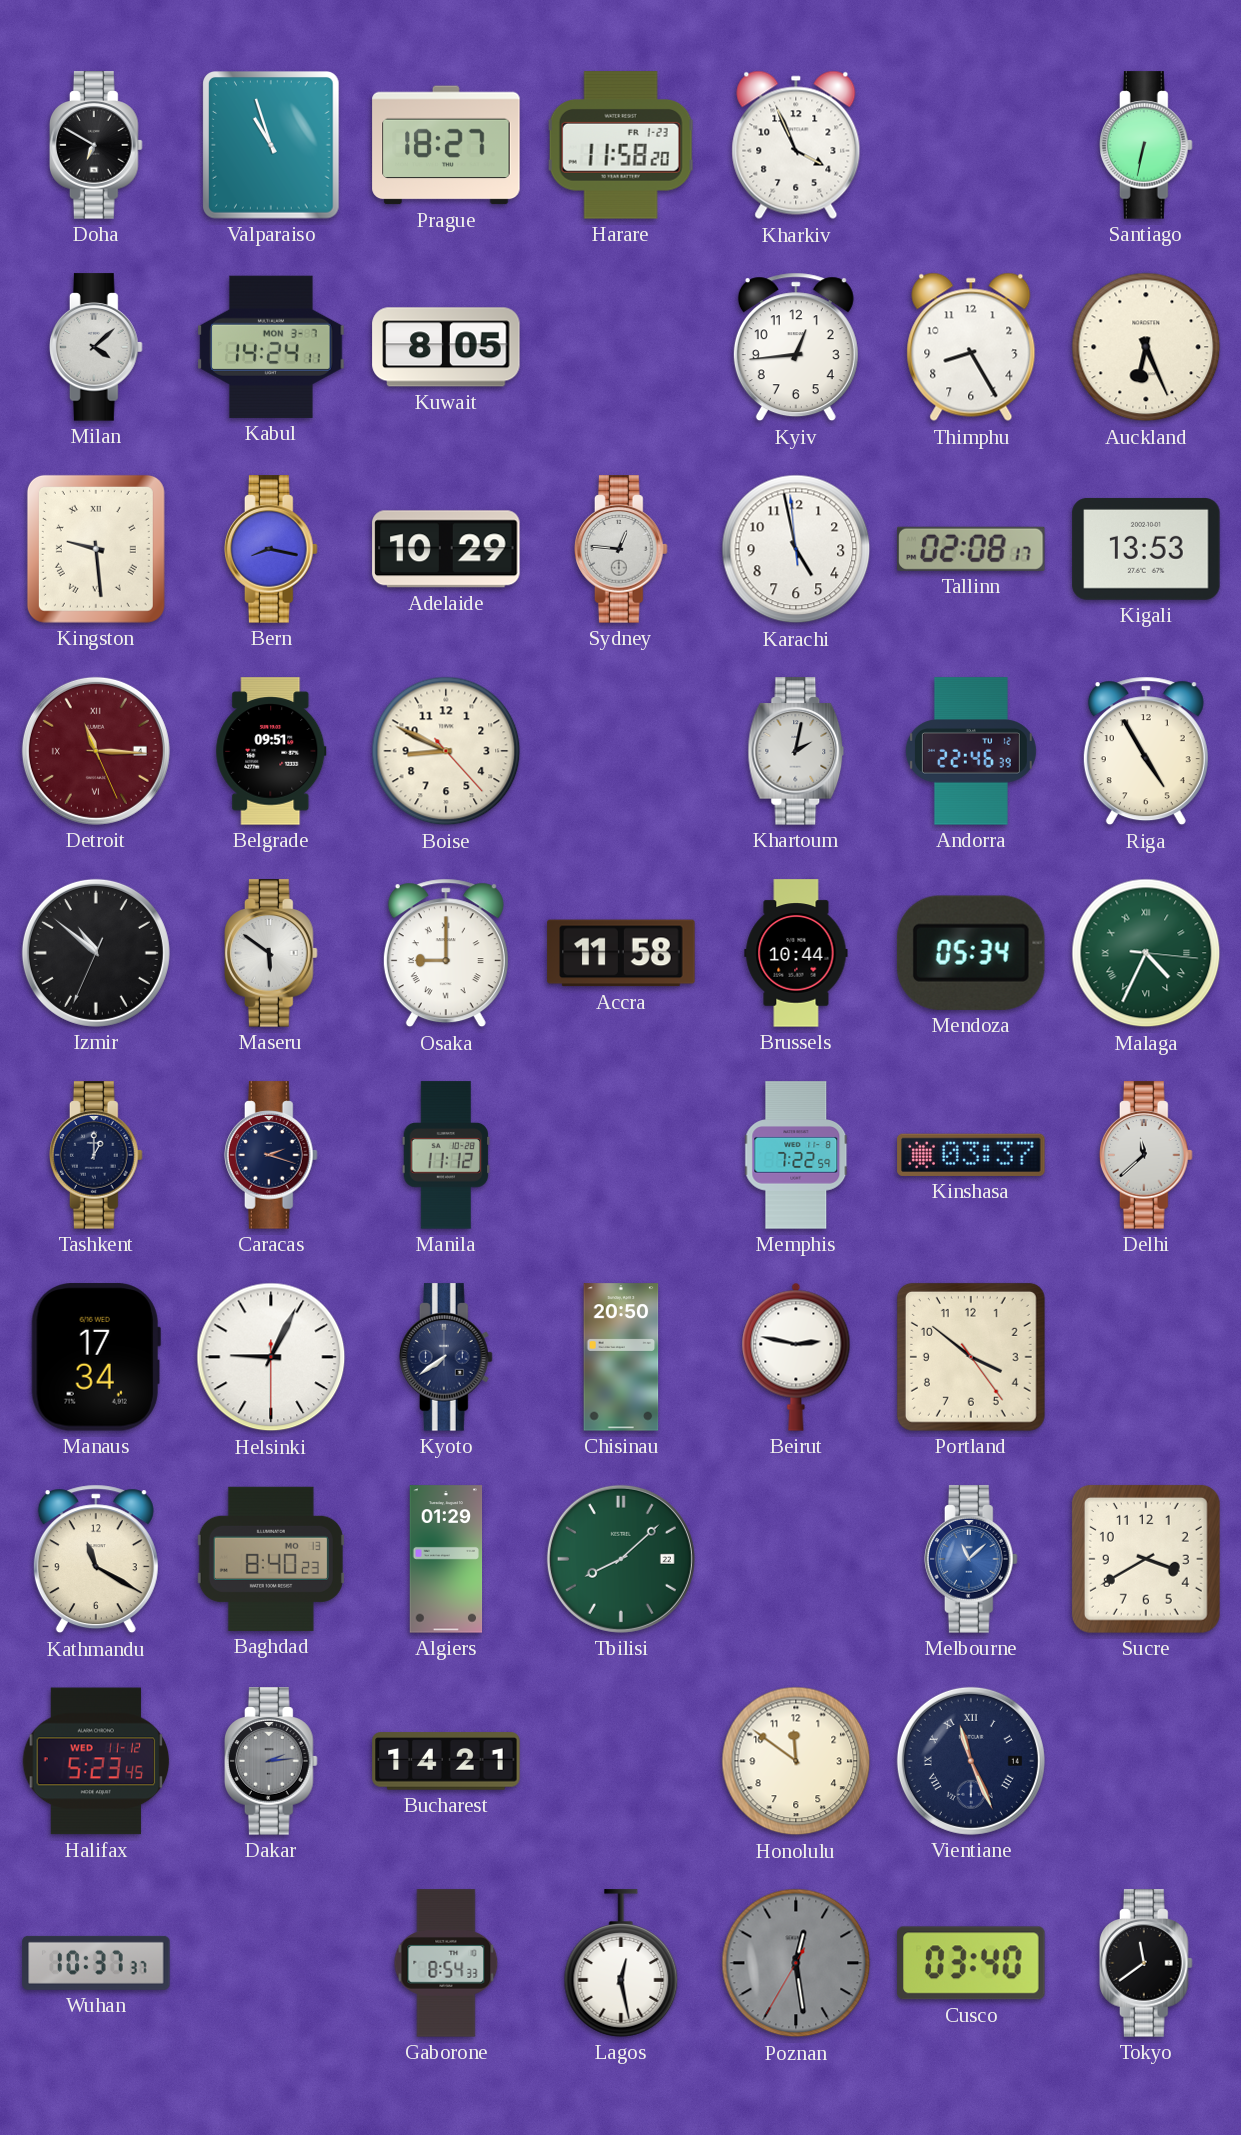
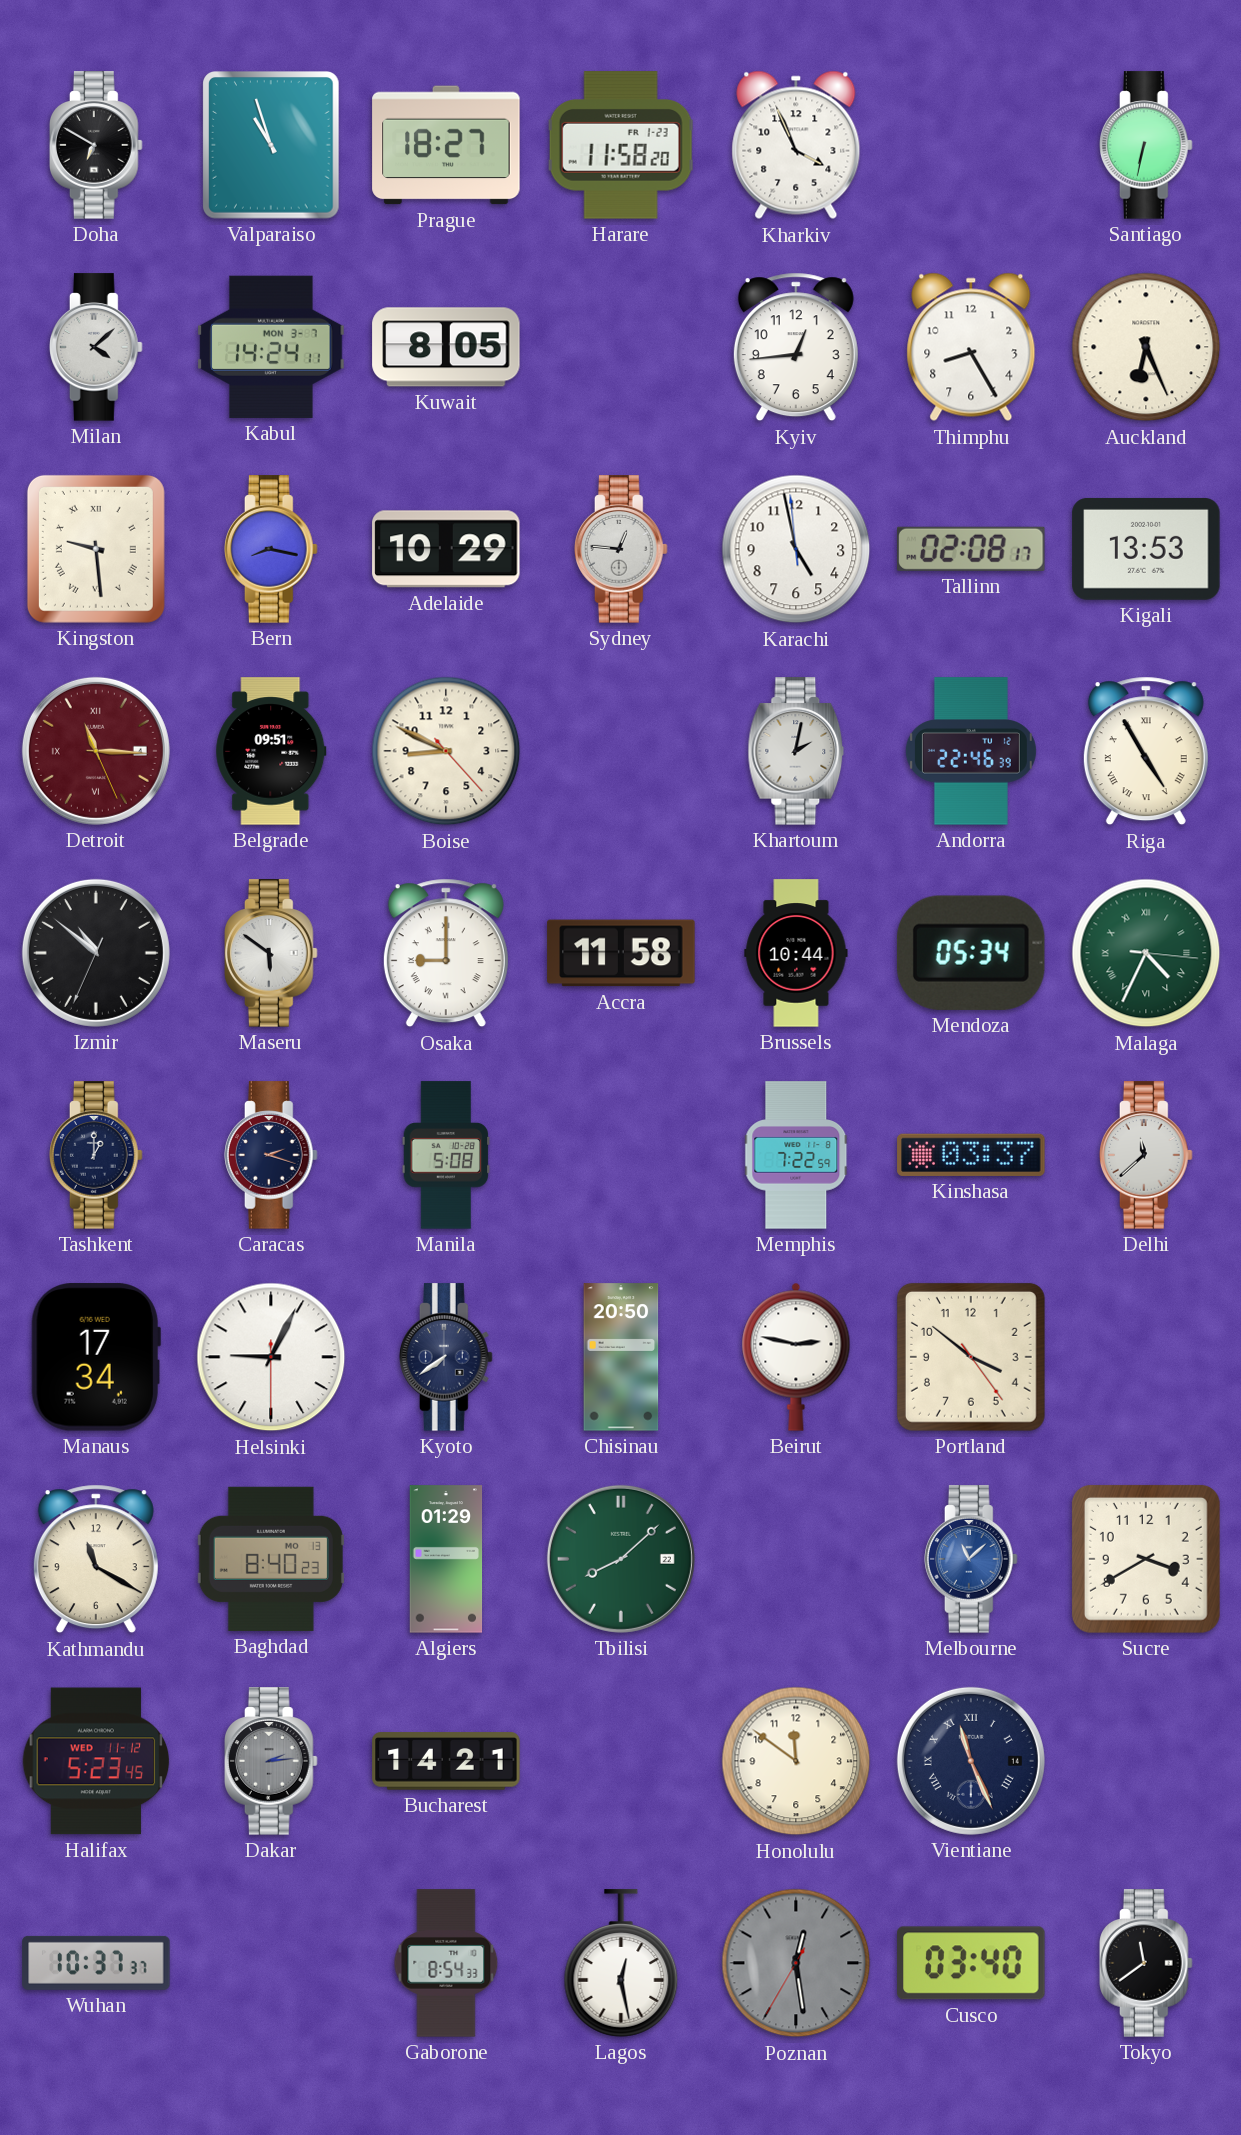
Riga numerals: Arabic -> Roman (1146, 751)
Manila: 11:12 -> 5:08 (446, 1155)
